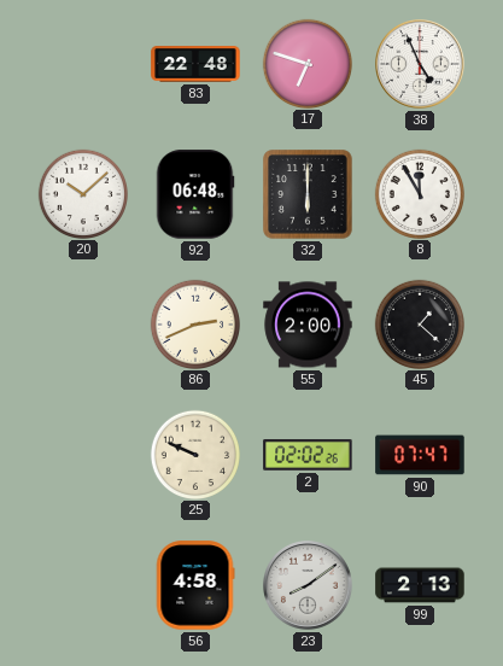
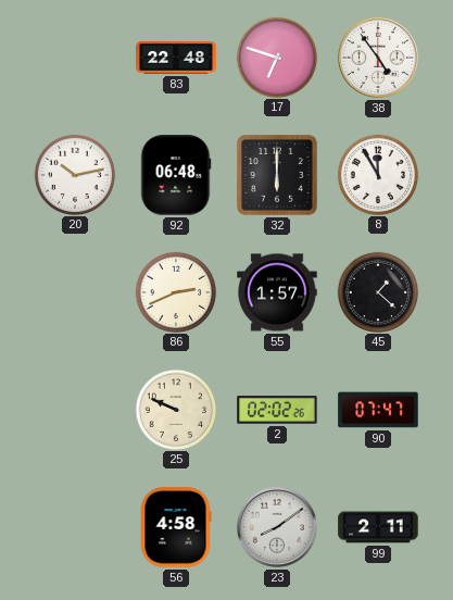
38: 4:56 -> 4:54 (379, 59)
20: 10:08 -> 10:13 (74, 174)
55: 2:00 -> 1:57 (277, 292)
99: 2:13 -> 2:11 (378, 527)
